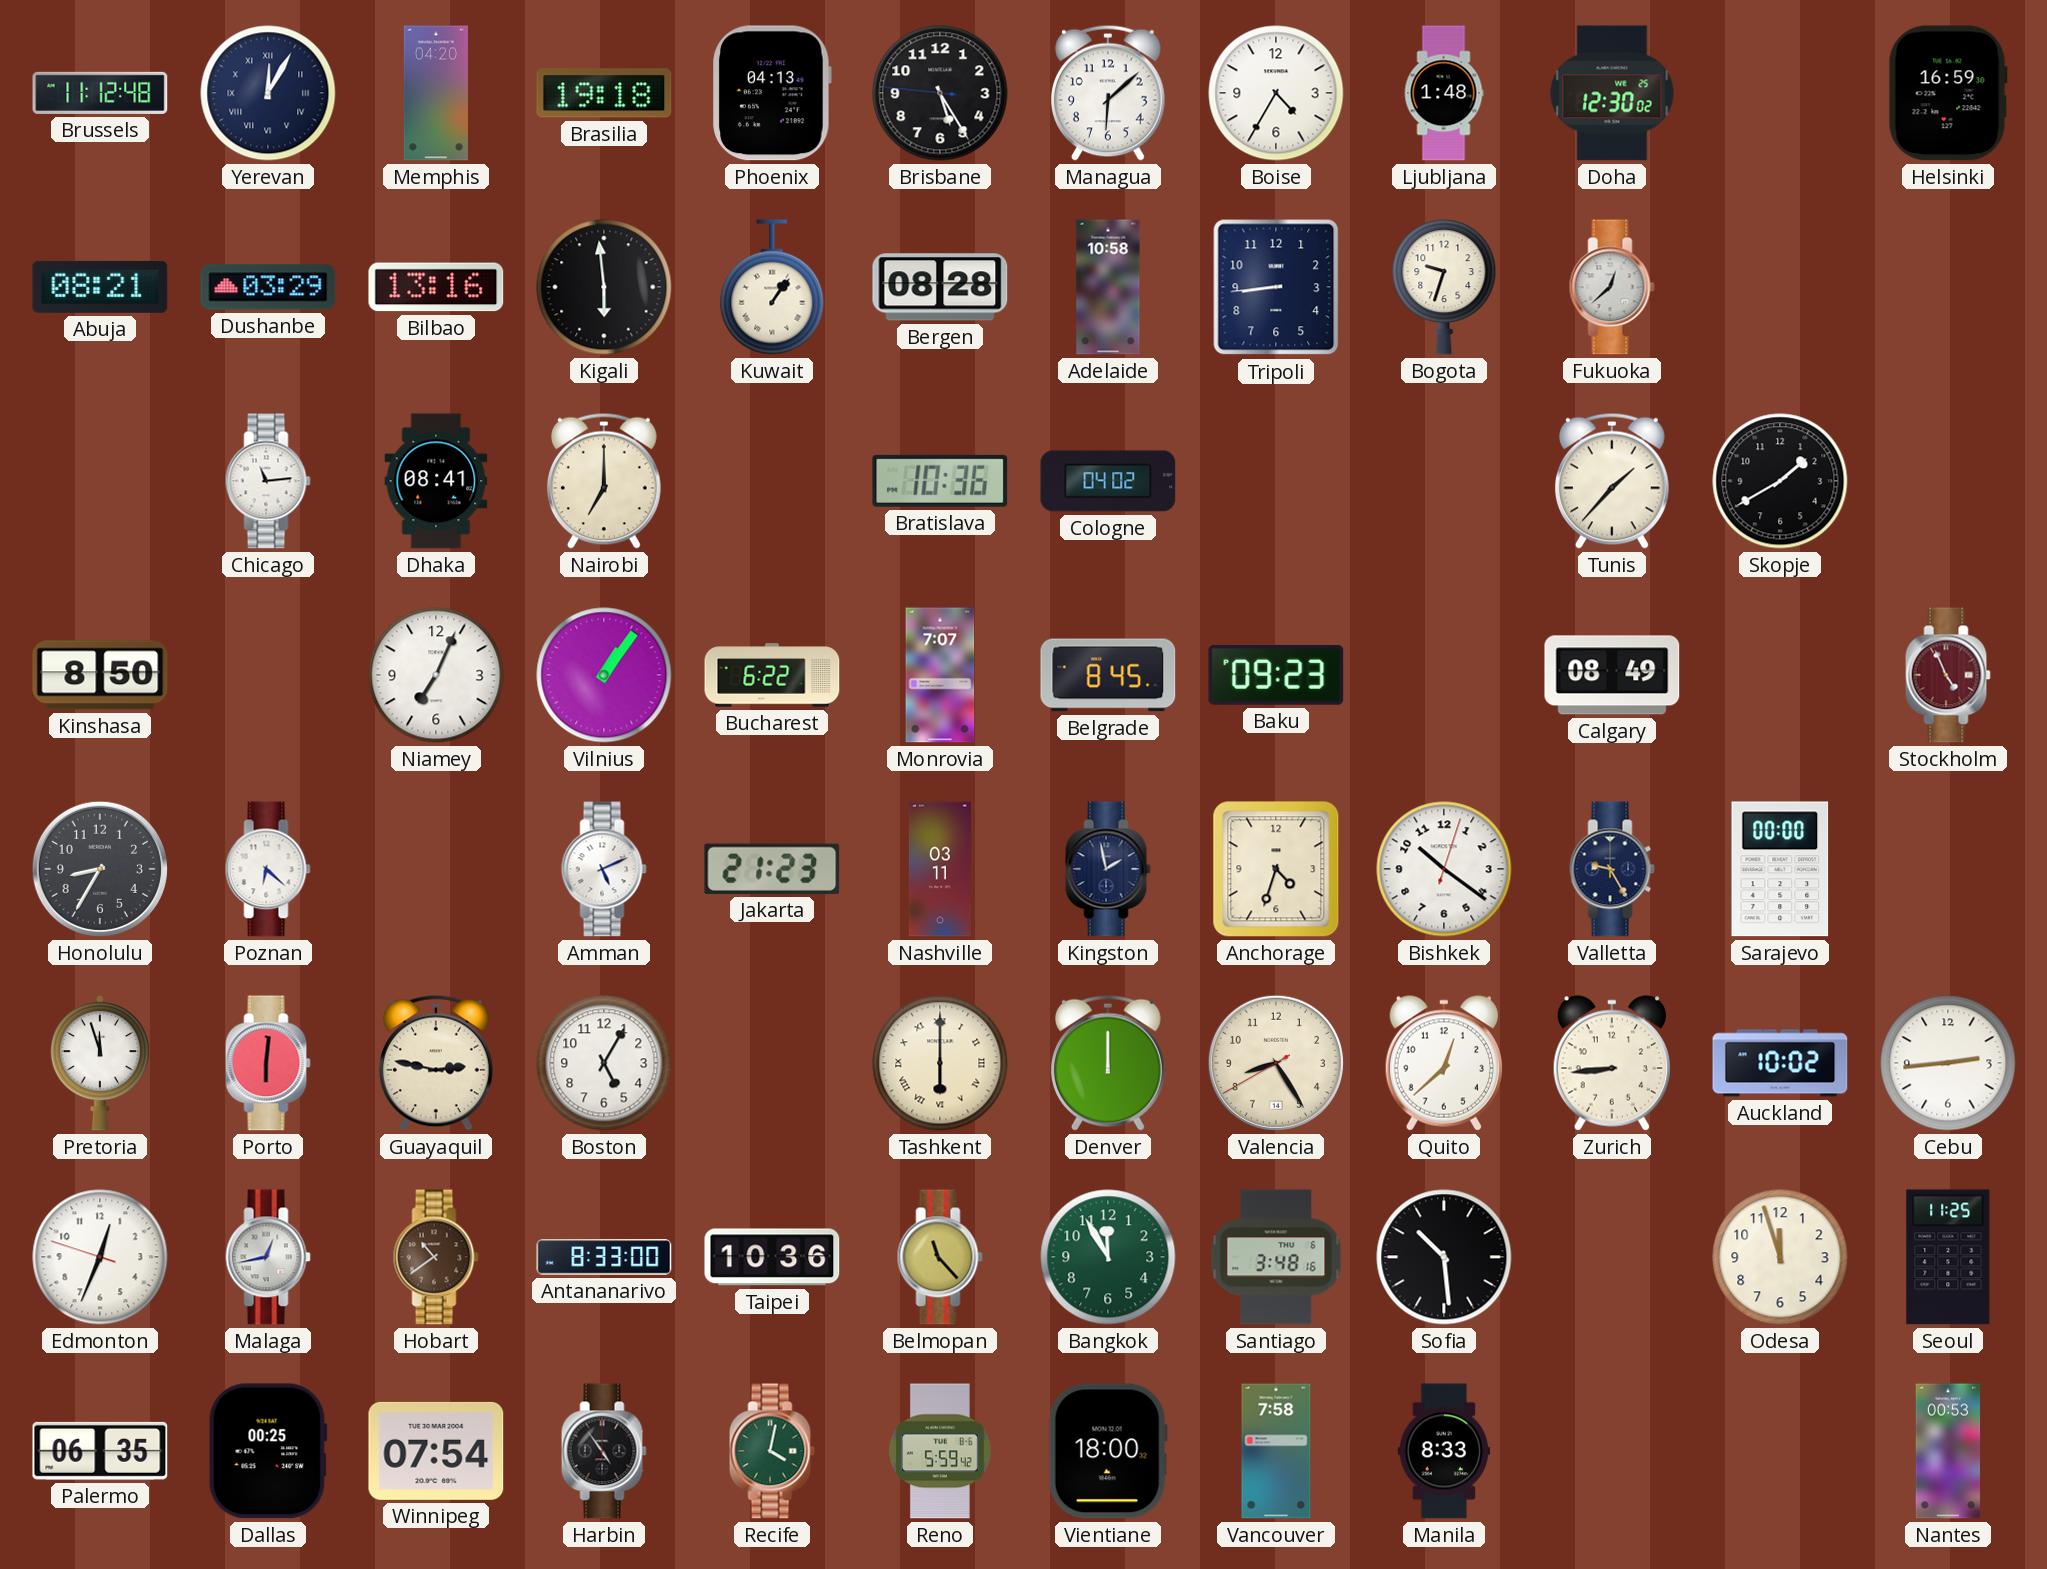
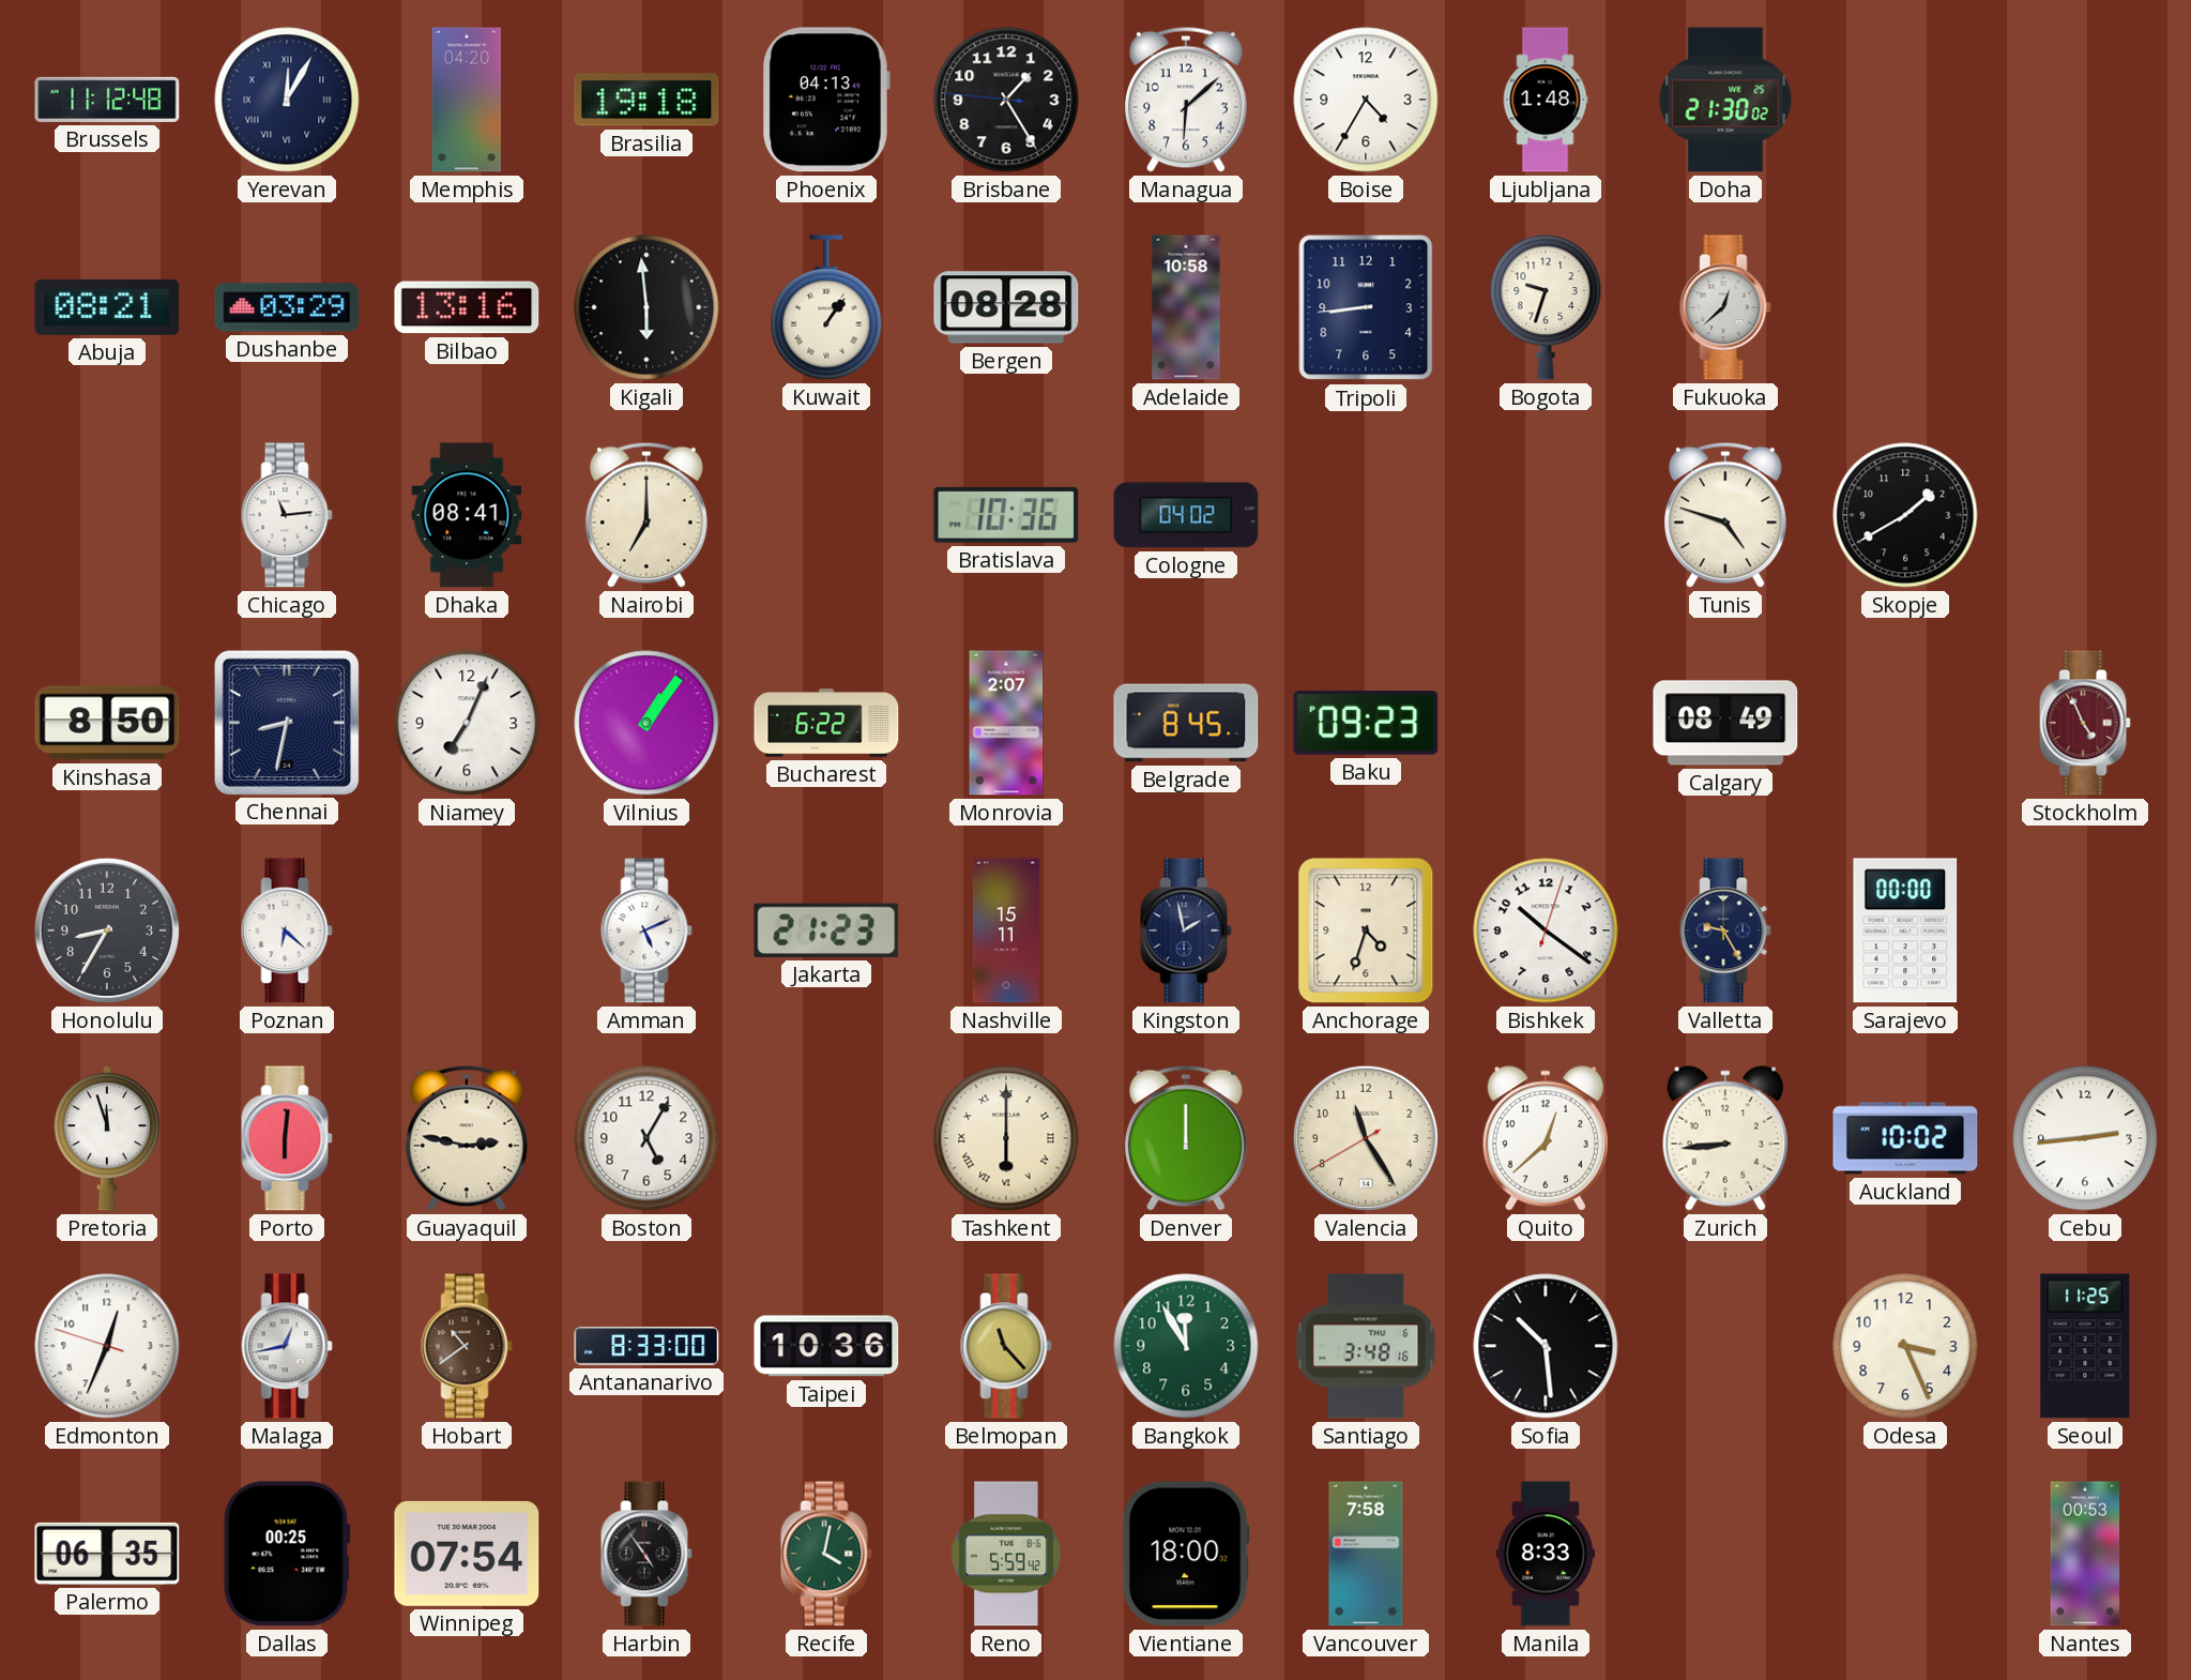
Brisbane: 5:24 -> 1:24 (1006, 100)
Doha: 12:30 -> 21:30 (1725, 100)
Helsinki: 16:59 -> none (1948, 93)
Tunis: 1:37 -> 4:48 (1725, 515)
Chennai: none -> 8:32 (286, 722)
Monrovia: 7:07 -> 2:07 (1006, 723)
Nashville: 03:11 -> 15:11 (1006, 930)
Valencia: 8:24 -> 11:24 (1366, 1138)
Odesa: 11:57 -> 3:26 (1905, 1346)
